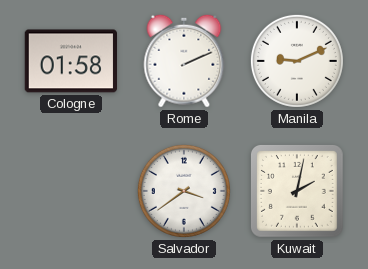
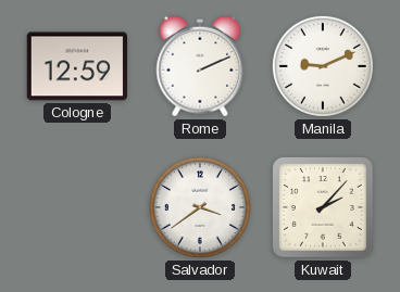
Cologne: 01:58 -> 12:59 (76, 66)
Kuwait: 2:02 -> 2:07 (324, 208)
